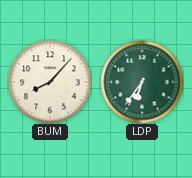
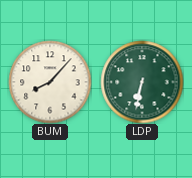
LDP: 6:36 -> 6:32 (142, 82)
